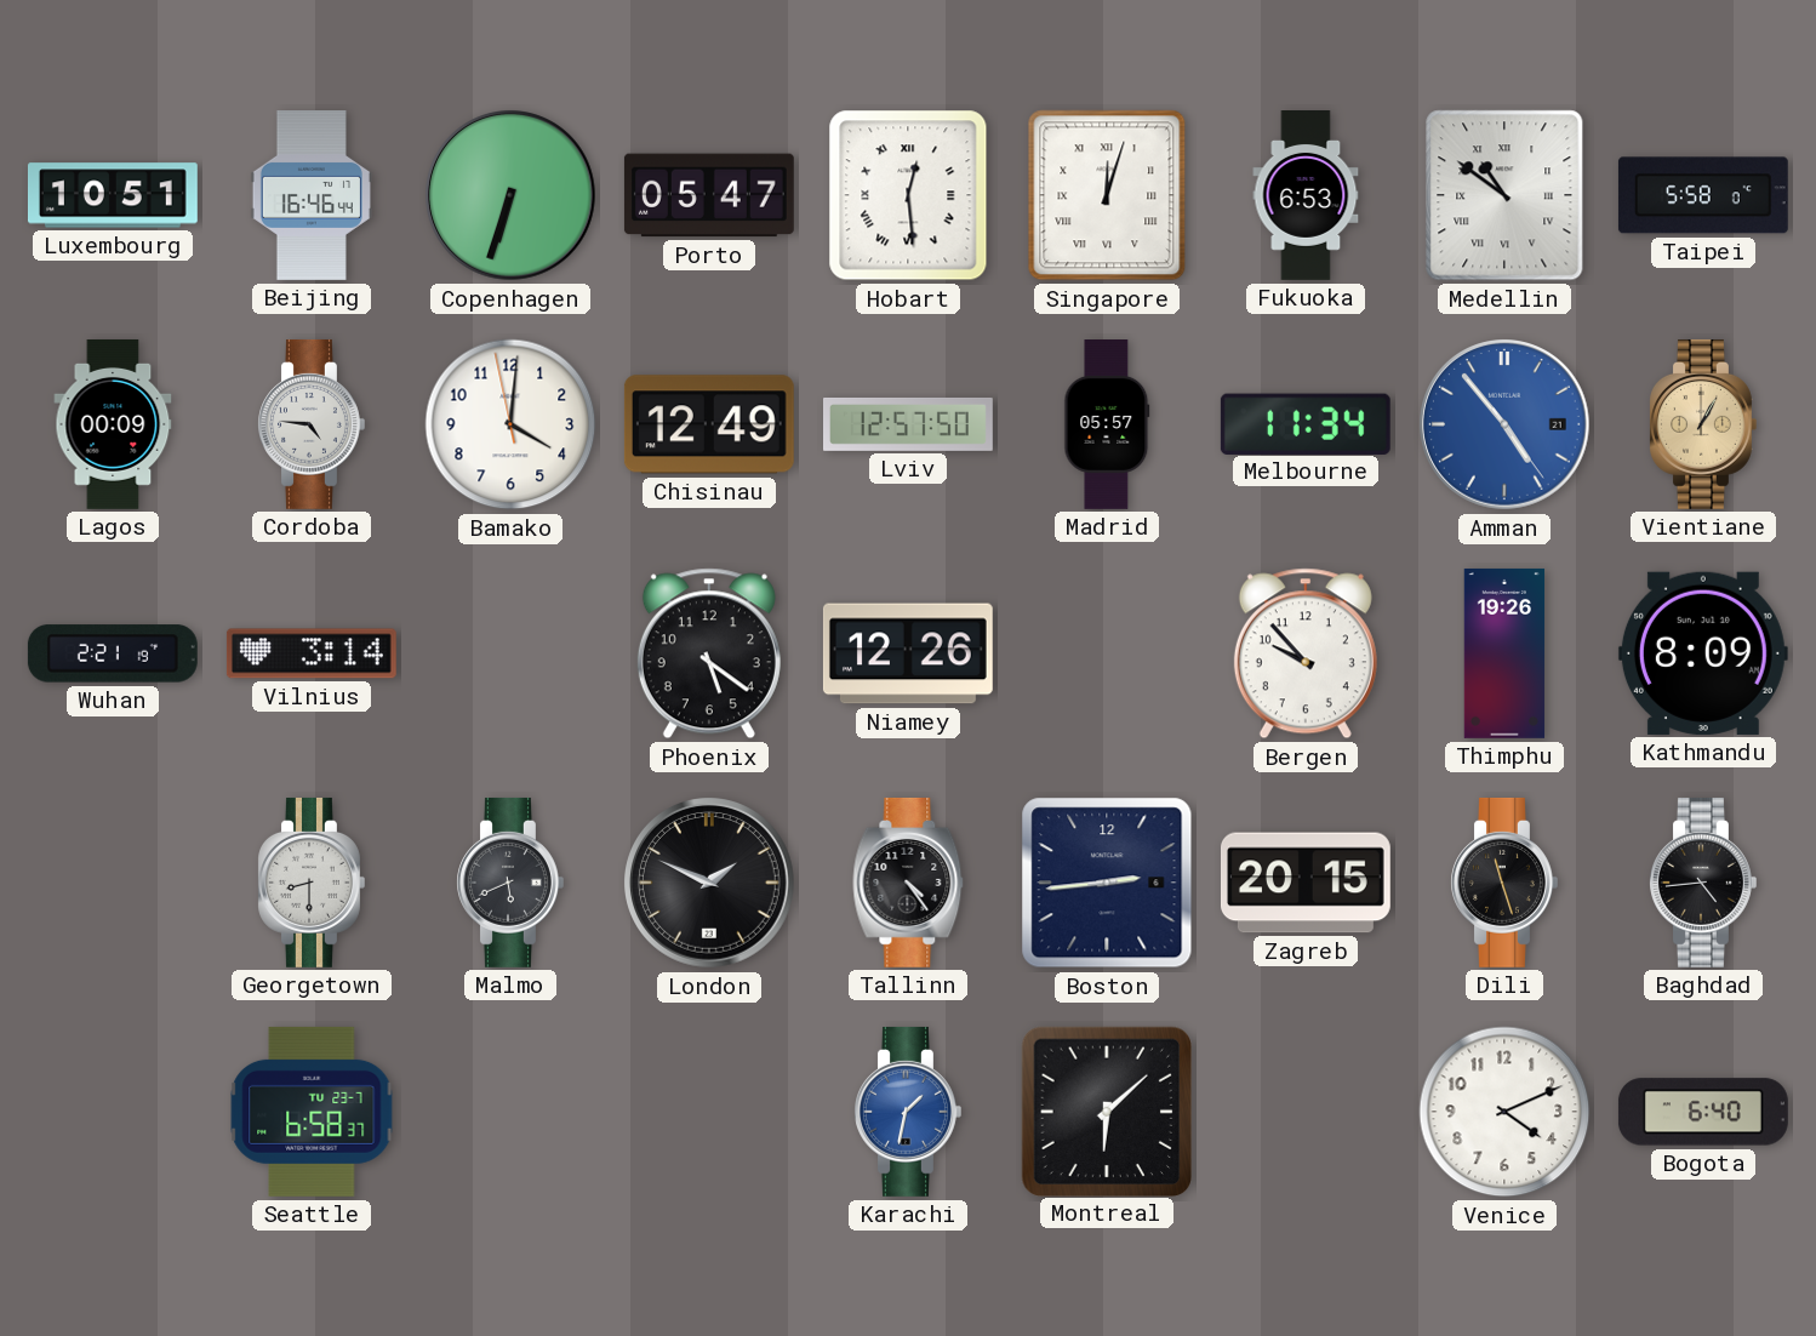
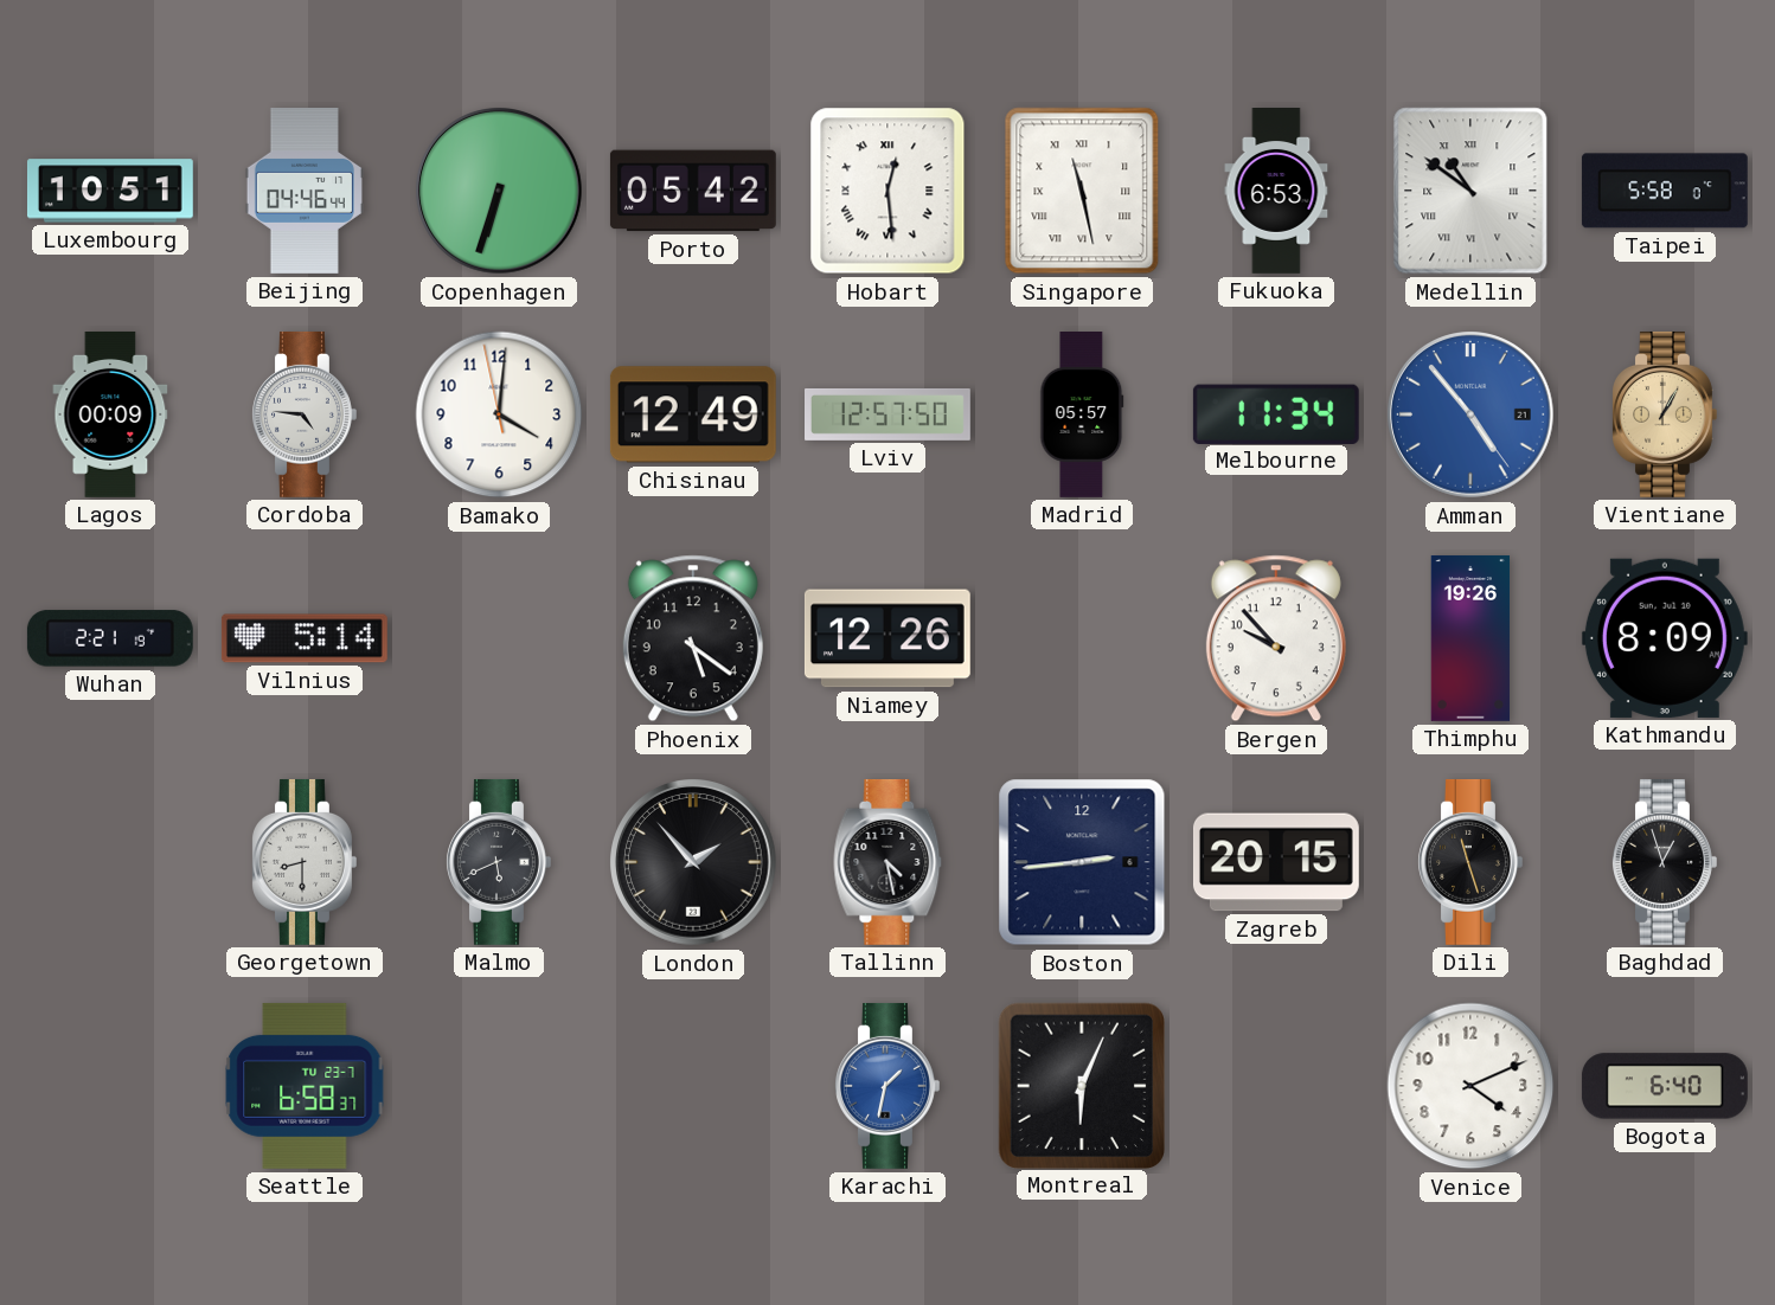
Beijing: 16:46 -> 04:46 (305, 192)
Porto: 05:47 -> 05:42 (693, 191)
Singapore: 12:03 -> 11:28 (1082, 191)
Vilnius: 3:14 -> 5:14 (305, 638)
London: 1:49 -> 1:53 (694, 863)
Tallinn: 4:24 -> 4:28 (887, 862)
Baghdad: 4:44 -> 12:57 (1665, 862)
Montreal: 6:08 -> 6:04 (1081, 1085)
